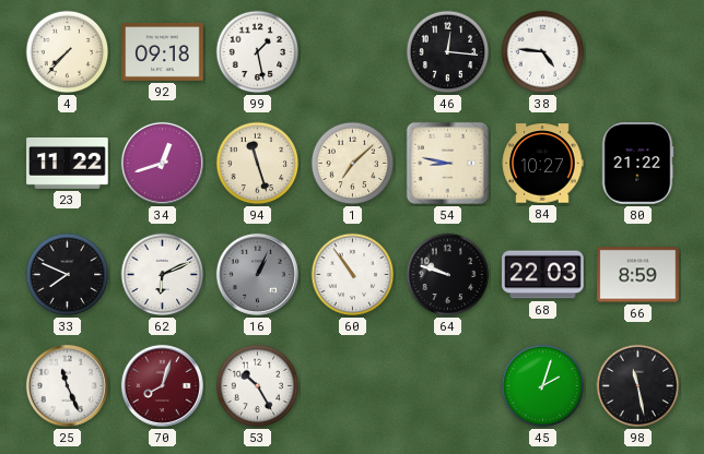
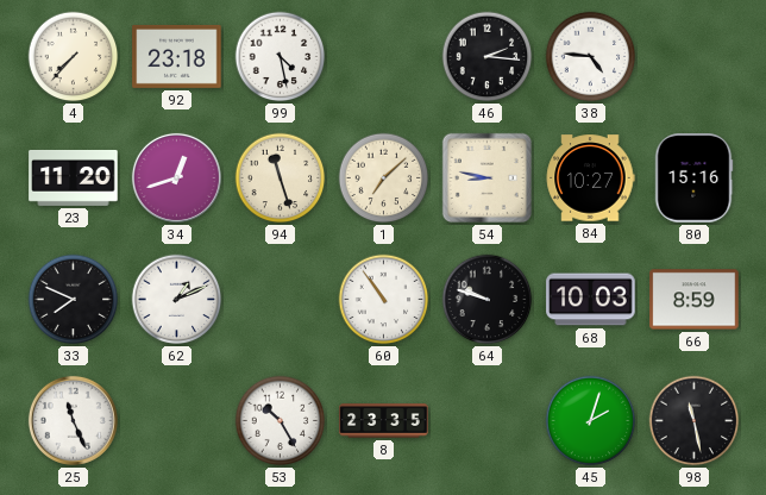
92: 09:18 -> 23:18 (177, 56)
99: 1:28 -> 4:28 (281, 57)
46: 12:16 -> 2:16 (488, 57)
23: 11:22 -> 11:20 (74, 177)
80: 21:22 -> 15:16 (693, 178)
62: 6:11 -> 1:11 (177, 300)
16: 1:04 -> none (257, 274)
68: 22:03 -> 10:03 (591, 300)
70: 8:03 -> none (162, 385)
8: none -> 23:35 (384, 421)
